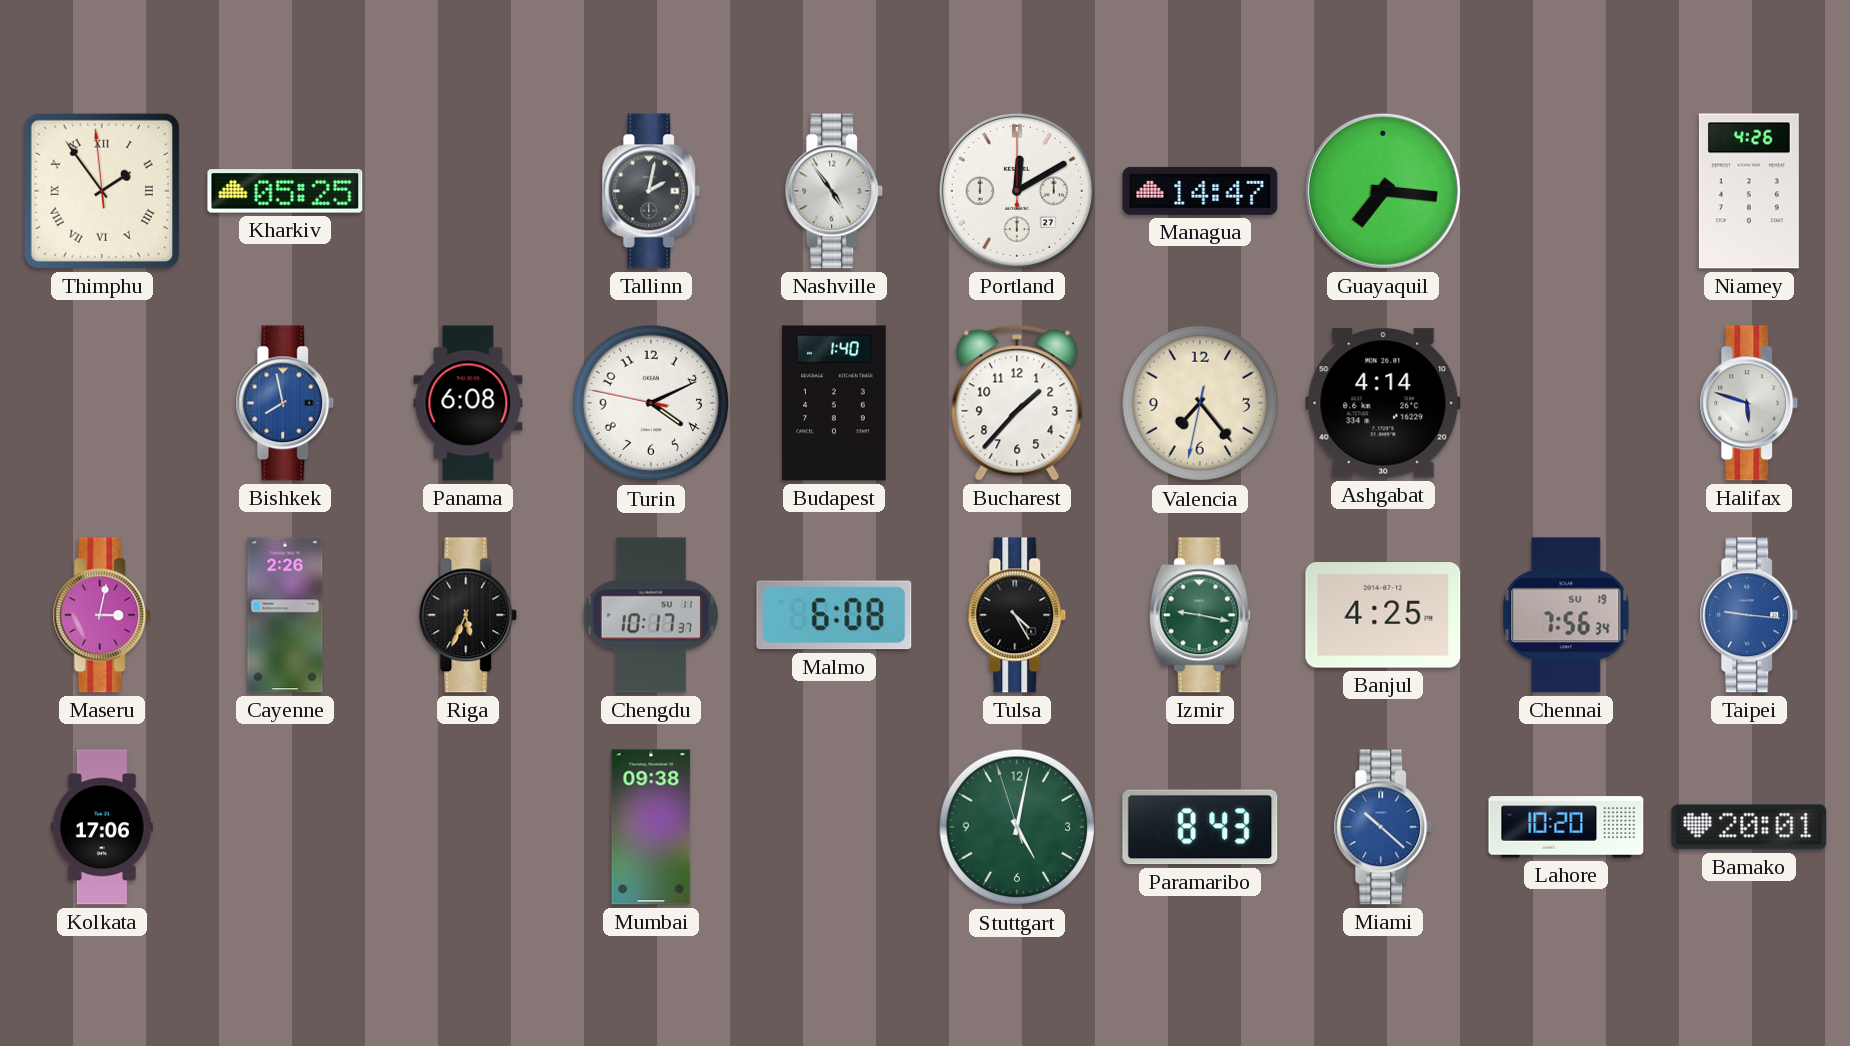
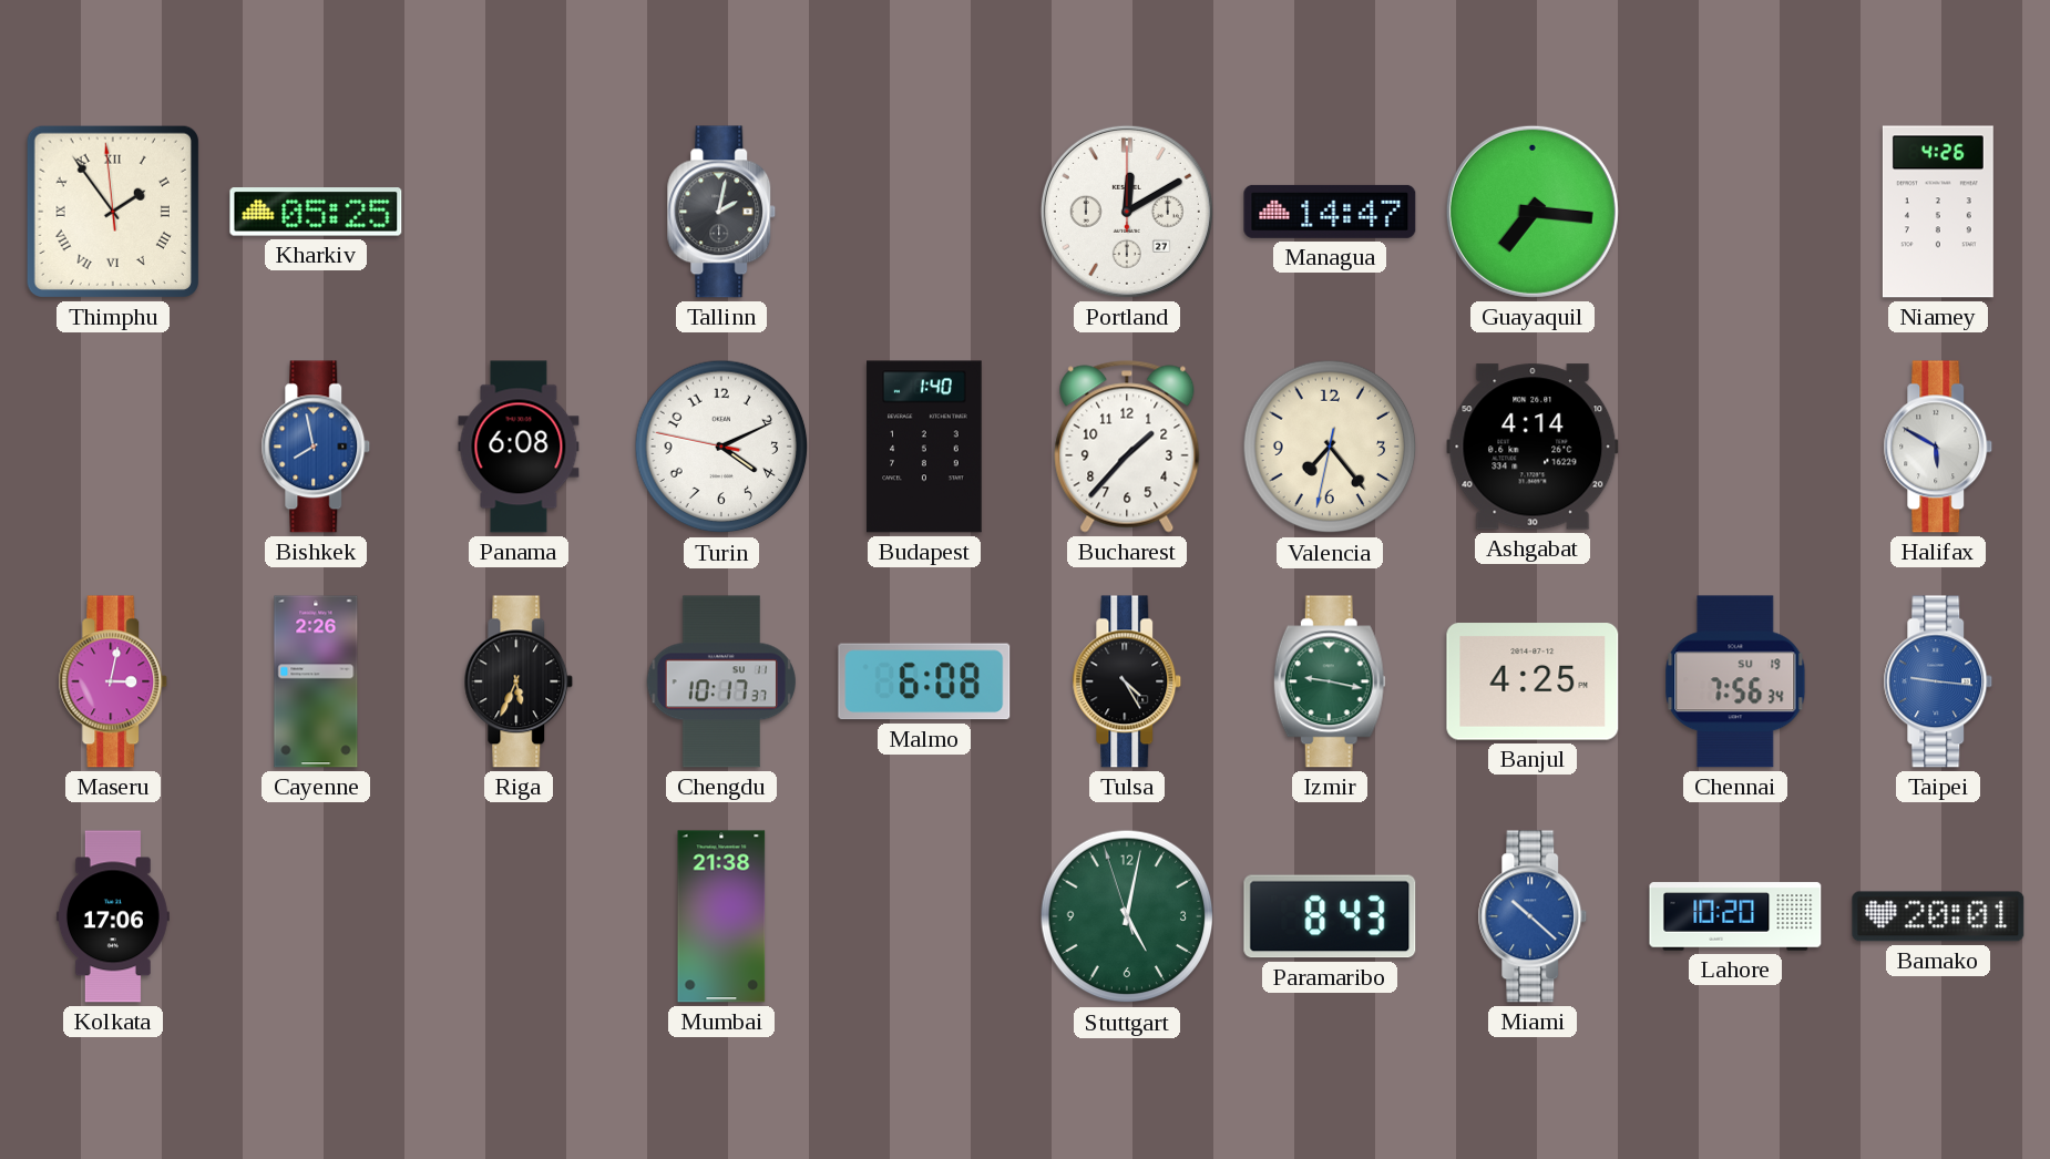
Nashville: 4:54 -> none (834, 191)
Halifax: 5:48 -> 5:50 (1938, 447)
Mumbai: 09:38 -> 21:38 (721, 916)
